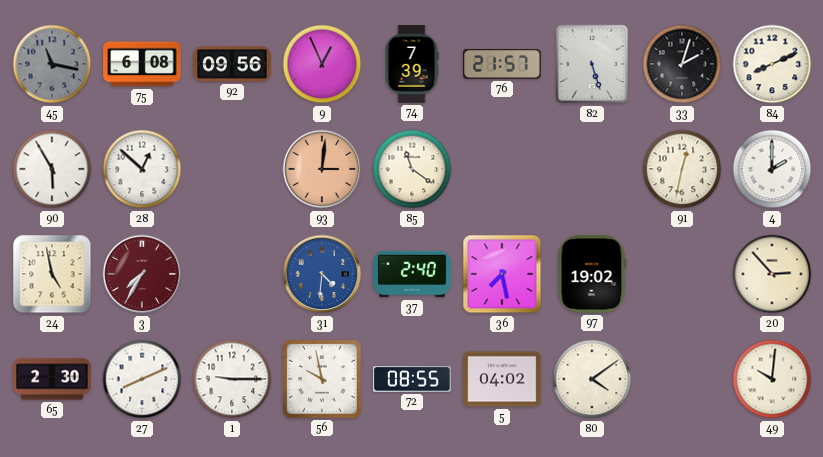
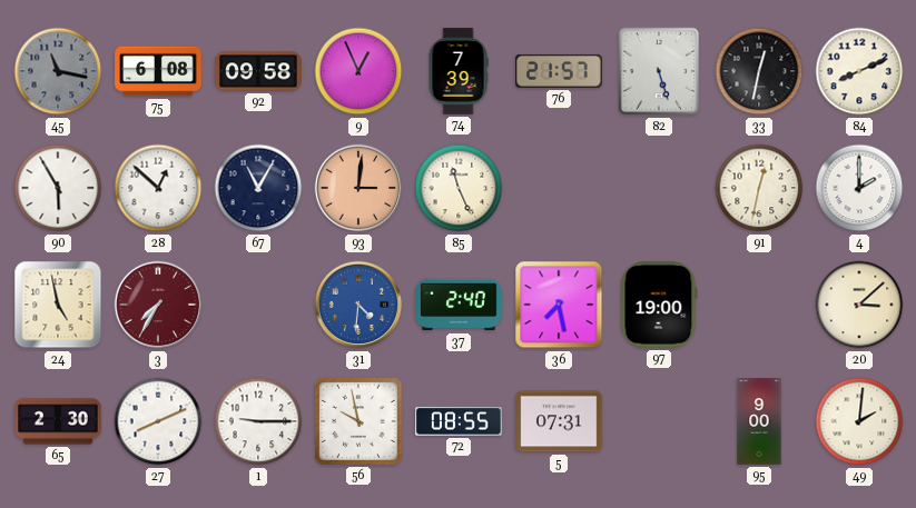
92: 09:56 -> 09:58 (258, 71)
33: 2:03 -> 12:32 (759, 71)
67: none -> 11:05 (258, 188)
85: 11:21 -> 11:26 (459, 188)
97: 19:02 -> 19:00 (659, 305)
20: 2:53 -> 3:08 (859, 305)
5: 04:02 -> 07:31 (559, 421)
80: 4:09 -> none (592, 379)
95: none -> 9:00 (759, 421)
49: 10:01 -> 2:01 (859, 421)
